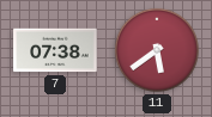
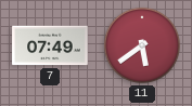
7: 07:38 -> 07:49 (50, 45)
